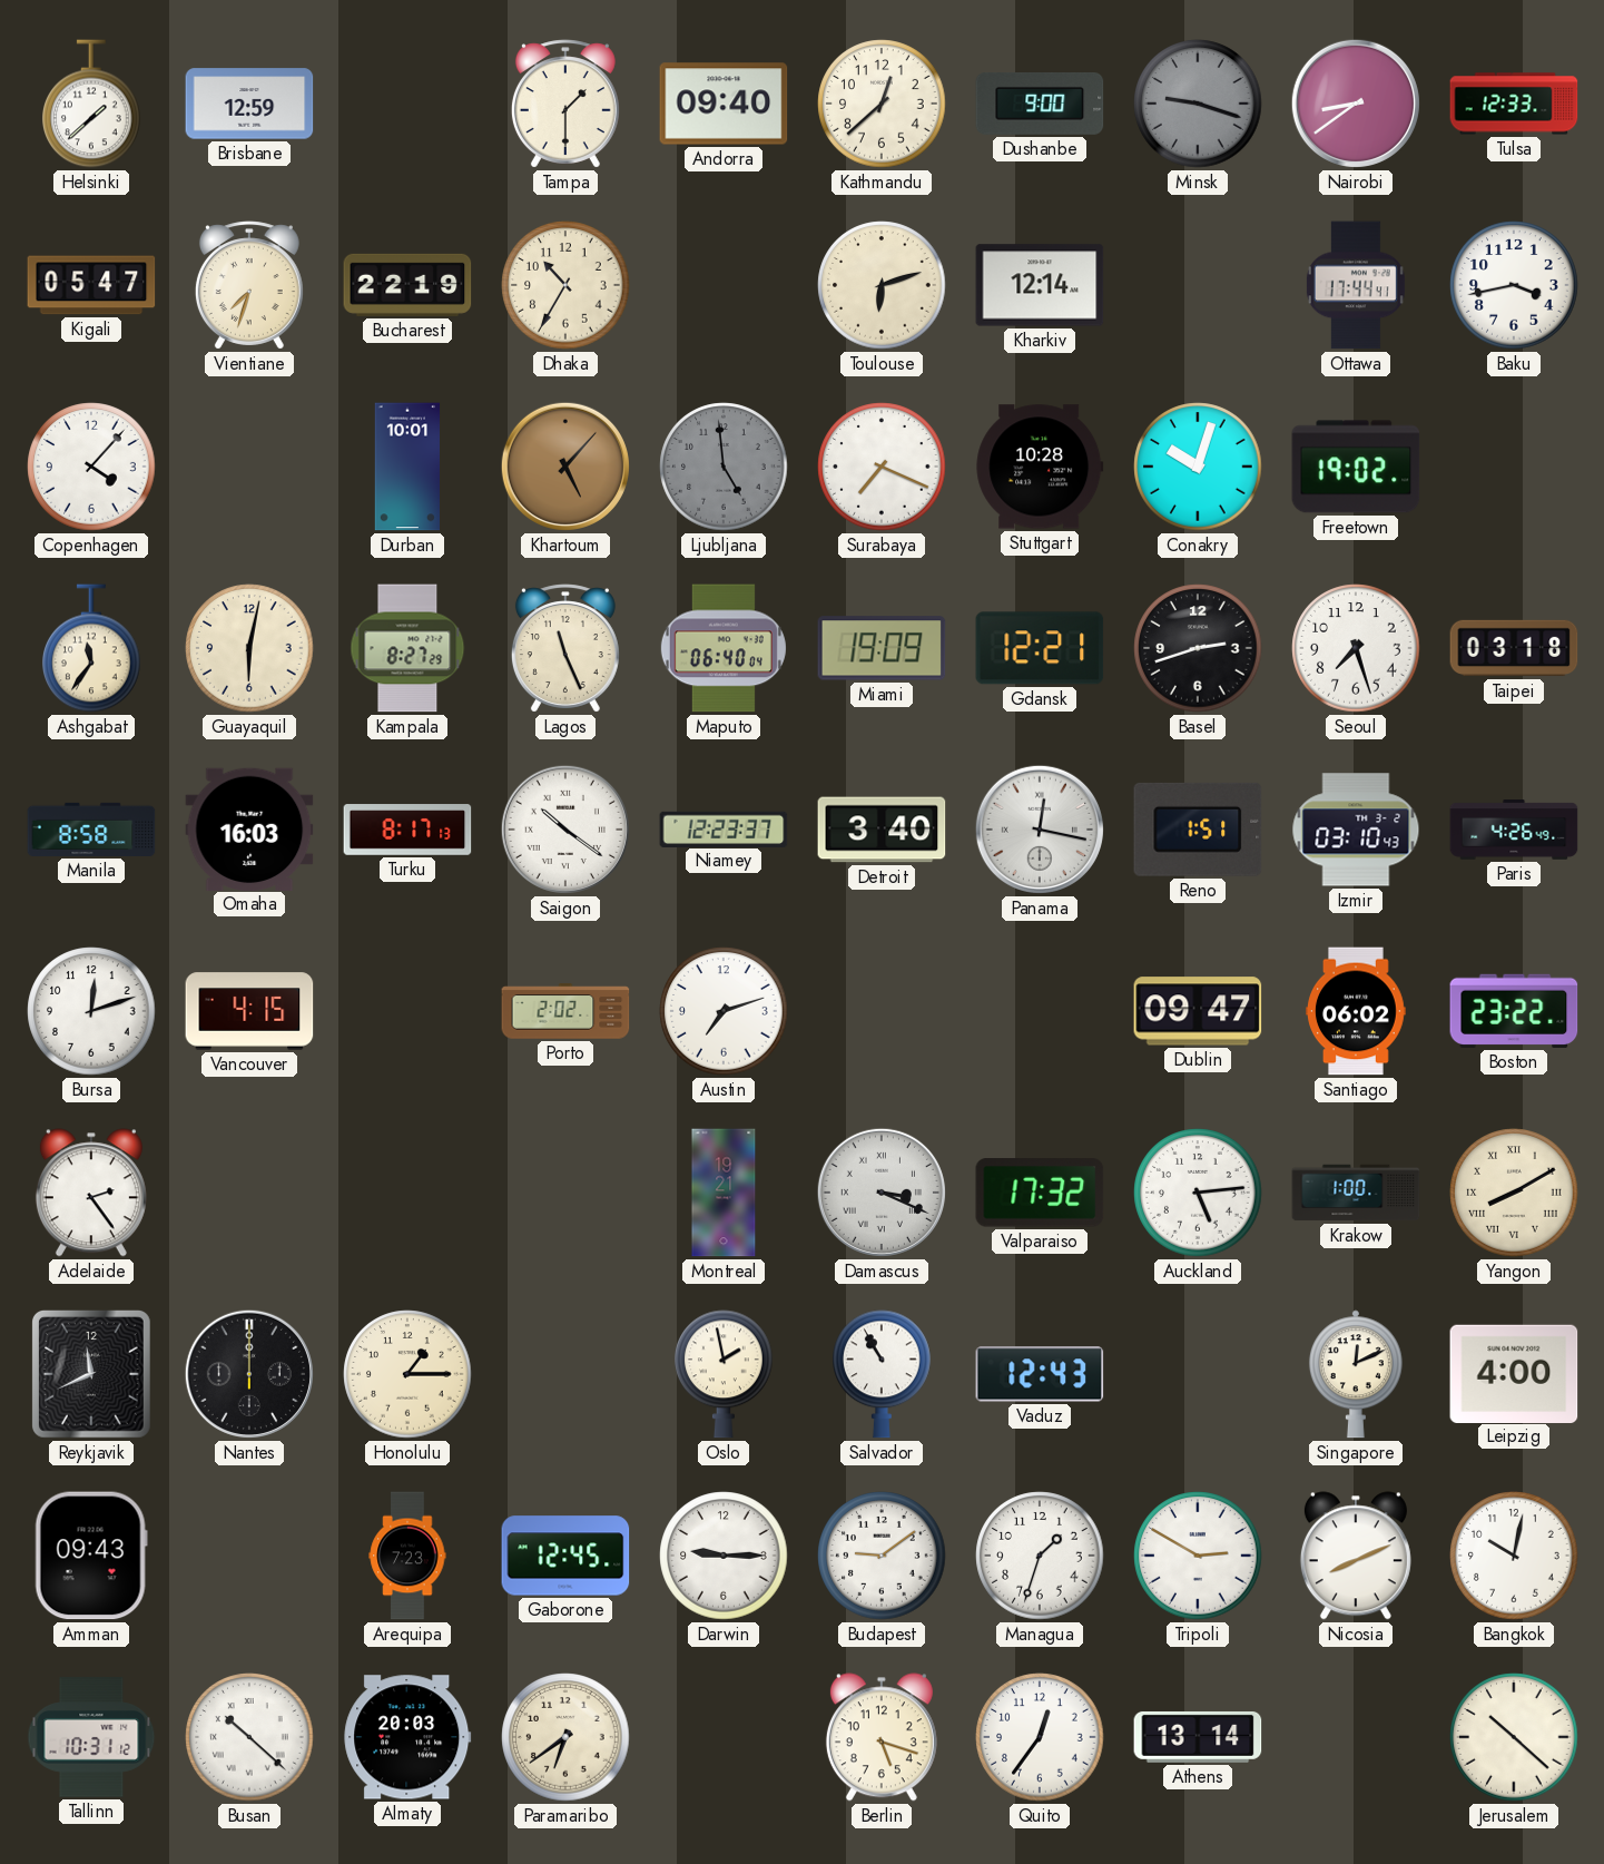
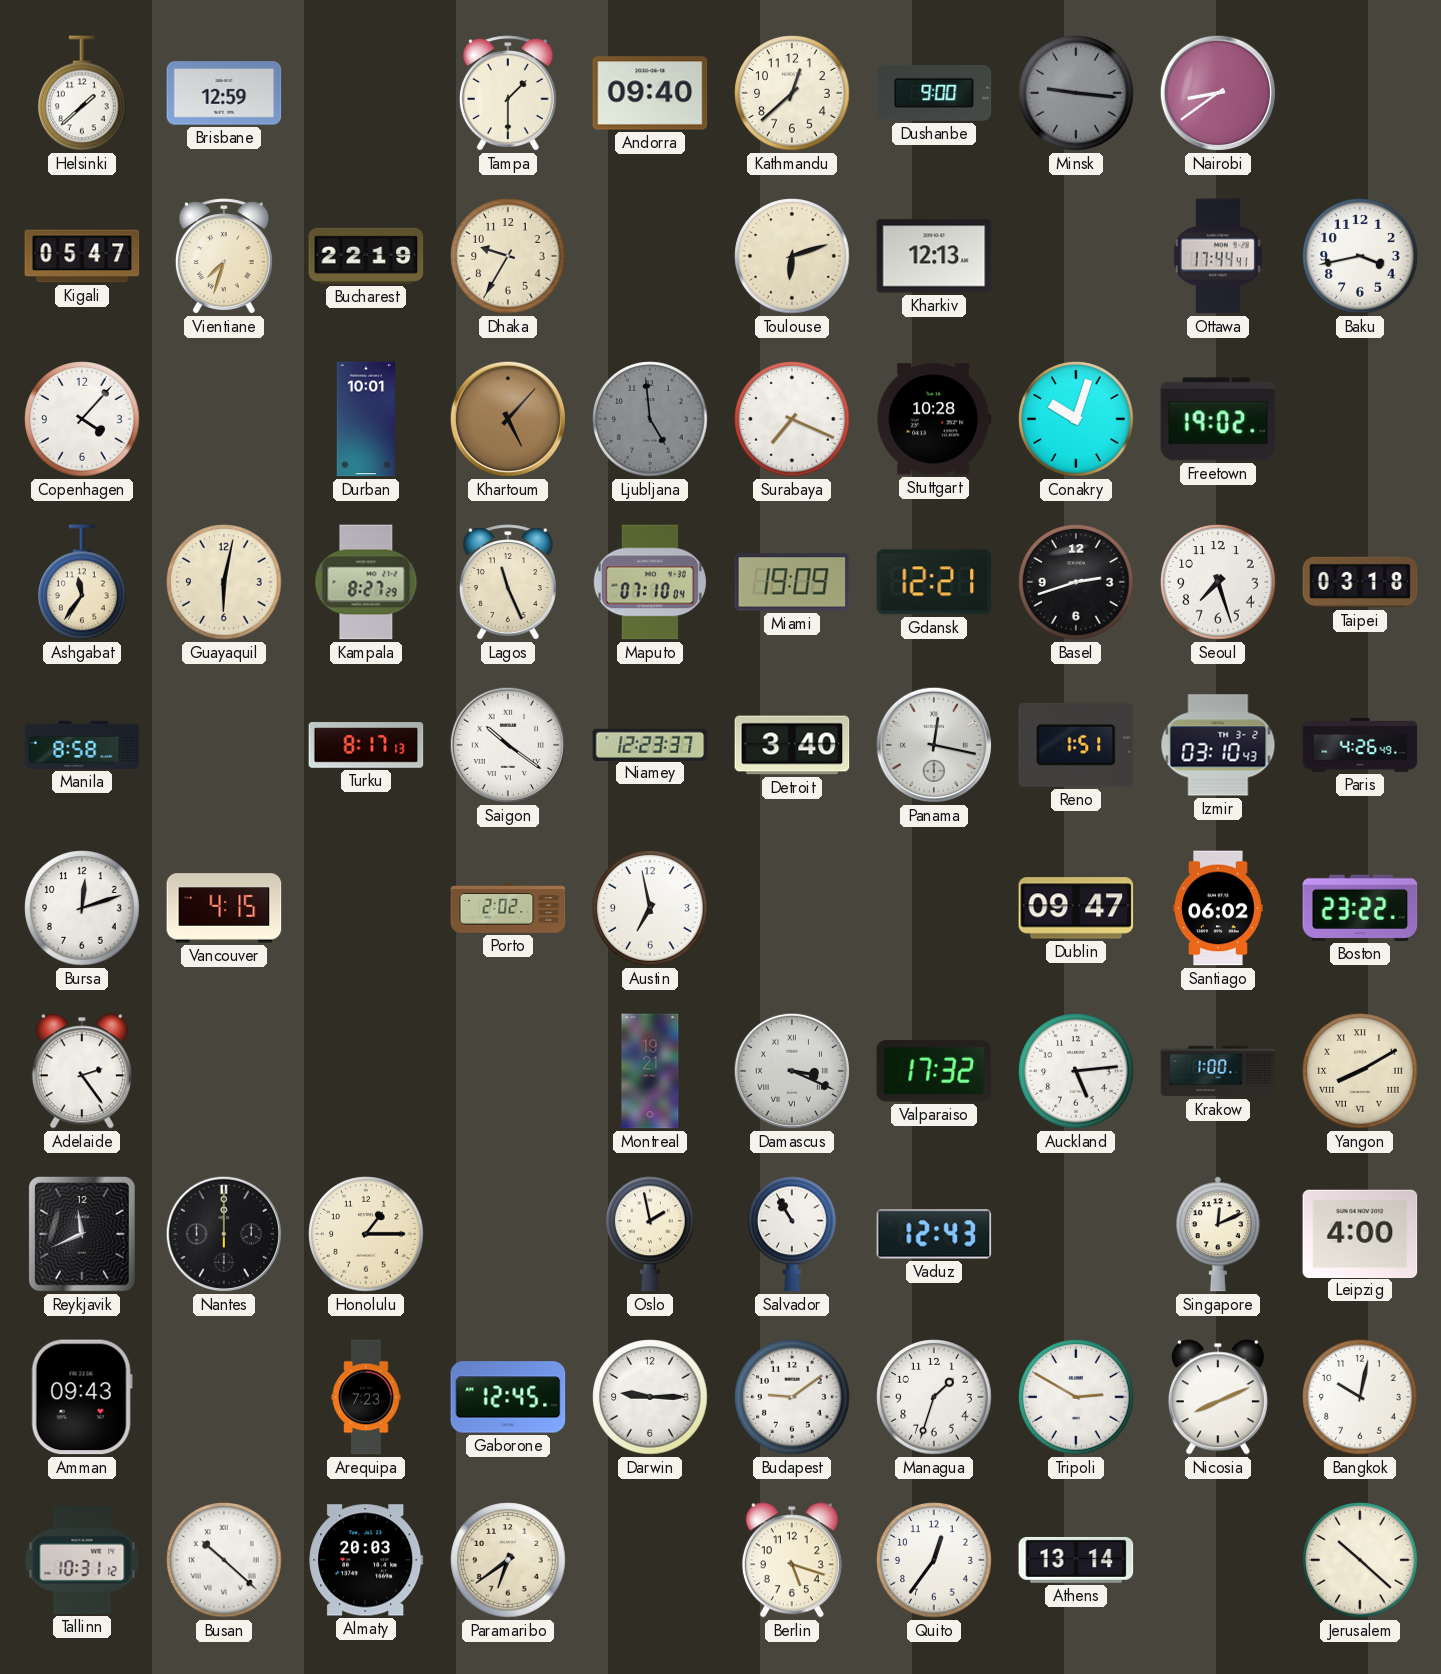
Minsk: 9:18 -> 9:16 (1076, 93)
Tulsa: 12:33 -> none (1514, 104)
Dhaka: 10:35 -> 9:35 (508, 256)
Kharkiv: 12:14 -> 12:13 (934, 256)
Maputo: 06:40 -> 07:10 (650, 582)
Omaha: 16:03 -> none (249, 828)
Austin: 7:12 -> 6:58 (650, 908)
